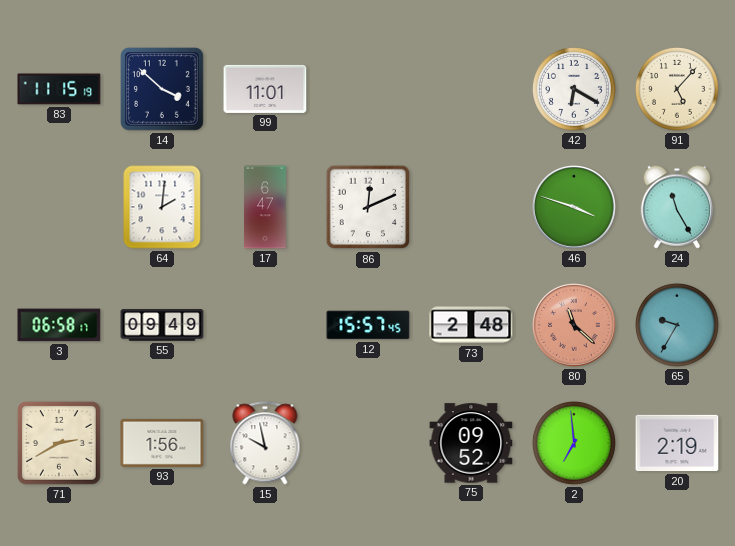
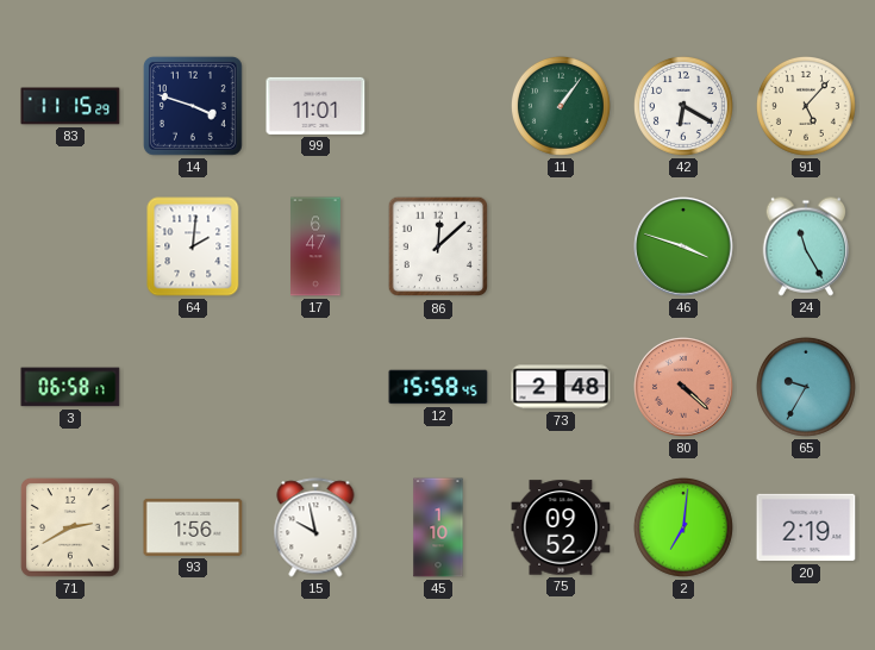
83: 11:15:19 -> 11:15:29 (70, 106)
14: 3:52 -> 3:48 (194, 107)
11: none -> 1:06 (561, 106)
86: 12:11 -> 12:08 (438, 246)
55: 09:49 -> none (162, 325)
12: 15:57 -> 15:58 (438, 387)
80: 11:22 -> 4:22 (683, 387)
45: none -> 1:10 (438, 527)
2: 6:59 -> 7:01 (683, 527)
